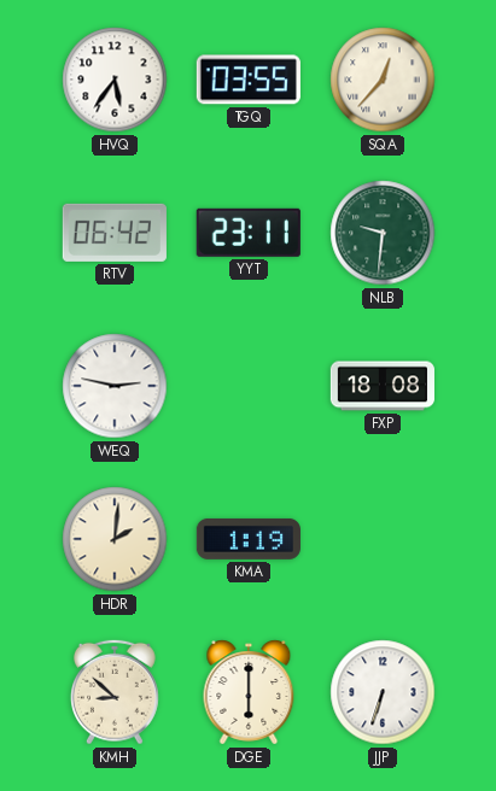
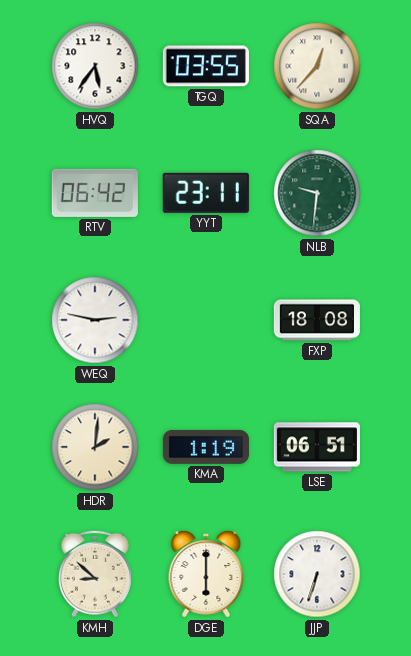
LSE: none -> 06:51 (317, 447)
